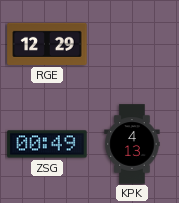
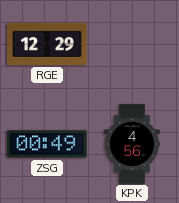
KPK: 4:13 -> 4:56 (132, 144)
